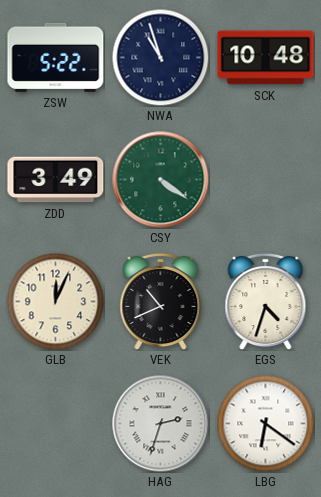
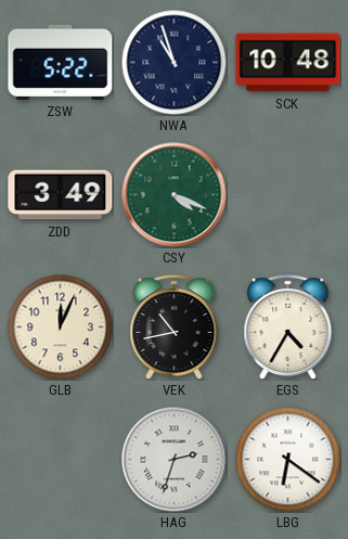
CSY: 4:21 -> 4:19 (175, 195)
VEK: 10:41 -> 10:43 (175, 326)
EGS: 4:33 -> 4:35 (288, 326)
